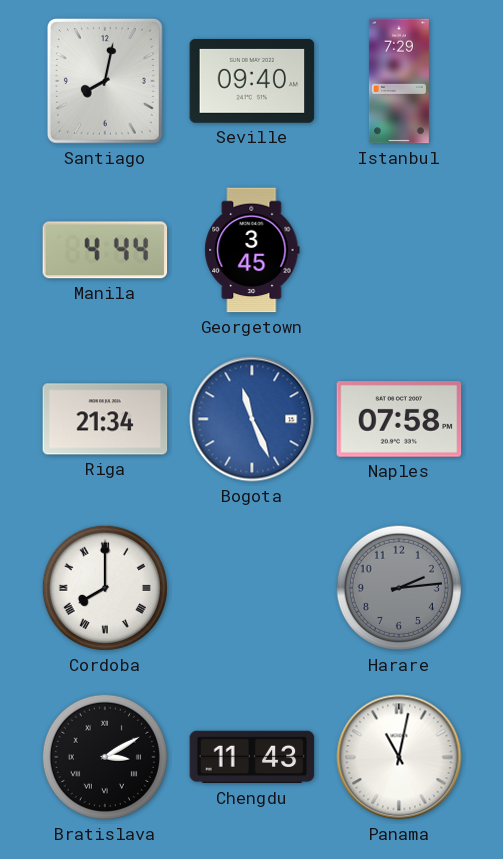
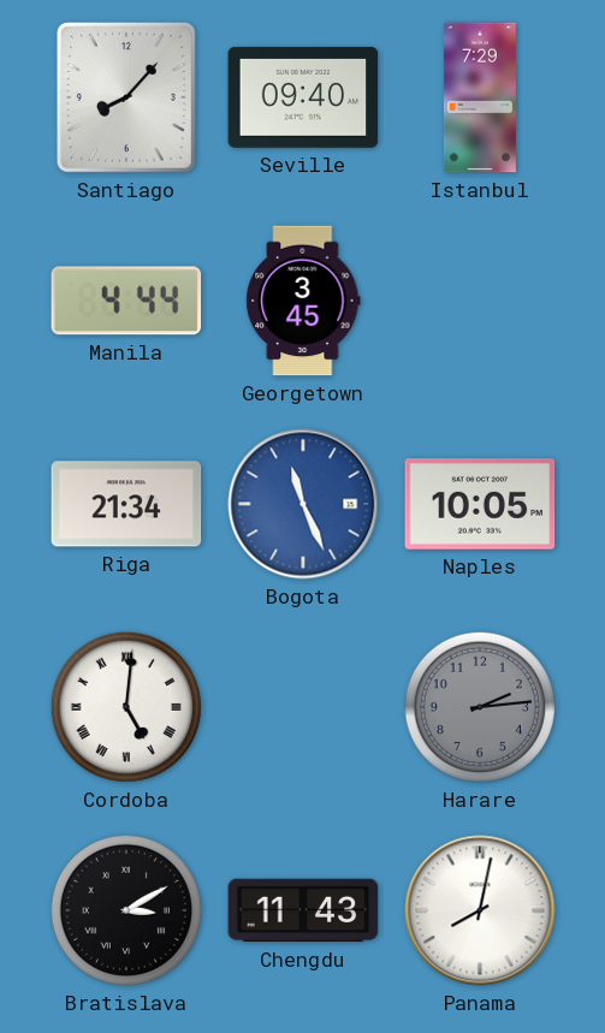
Santiago: 8:02 -> 8:07 (126, 97)
Naples: 07:58 -> 10:05 (480, 504)
Cordoba: 8:00 -> 5:01 (126, 707)
Panama: 11:02 -> 8:02 (480, 910)
